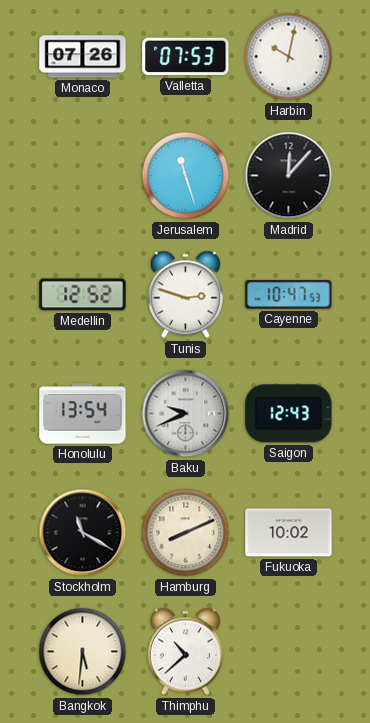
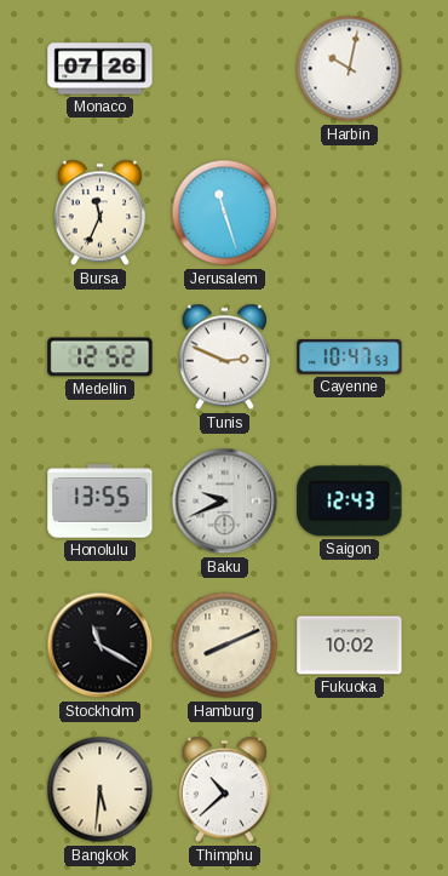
Valletta: 07:53 -> none (186, 57)
Bursa: none -> 11:34 (99, 213)
Madrid: 12:07 -> none (289, 176)
Tunis: 2:48 -> 2:49 (224, 357)
Honolulu: 13:54 -> 13:55 (100, 502)
